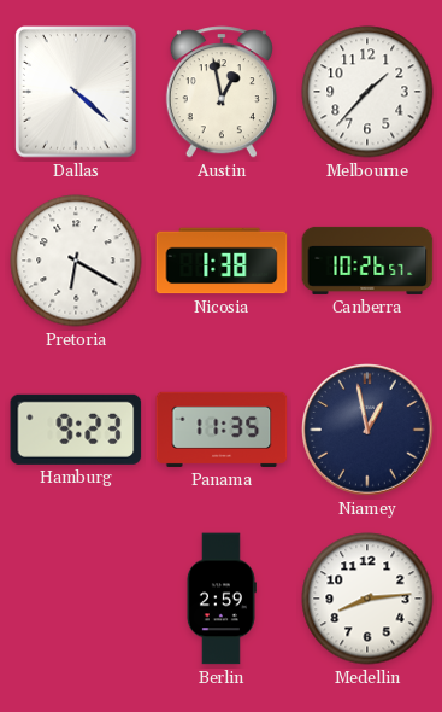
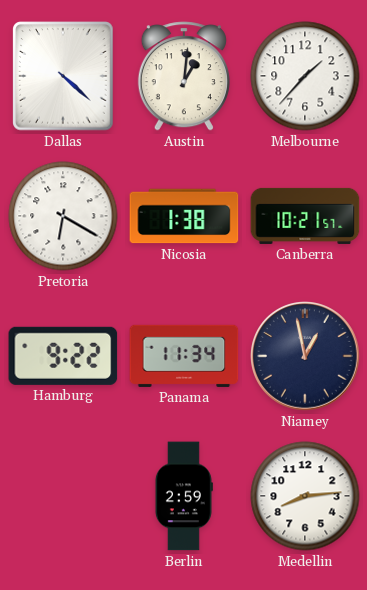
Austin: 12:58 -> 1:01 (184, 76)
Canberra: 10:26 -> 10:21 (305, 216)
Hamburg: 9:23 -> 9:22 (63, 356)
Panama: 11:35 -> 11:34 (184, 356)
